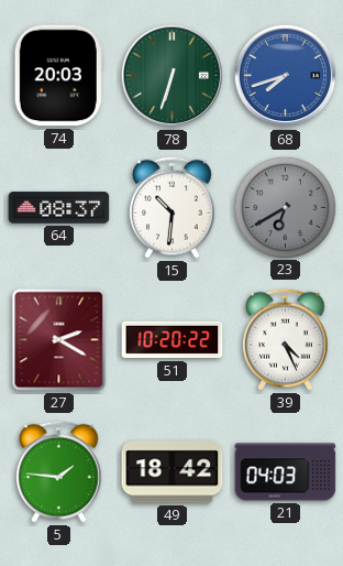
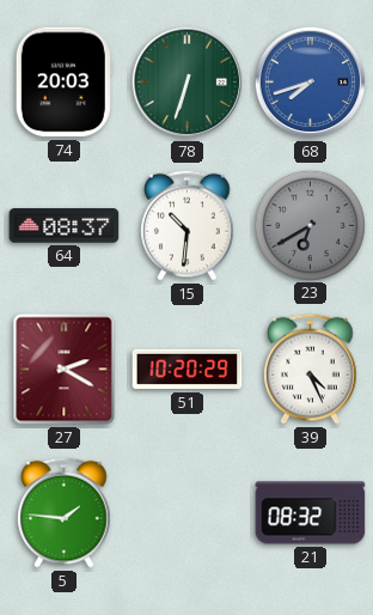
51: 10:20:22 -> 10:20:29 (188, 370)
49: 18:42 -> none (173, 472)
21: 04:03 -> 08:32 (311, 513)
